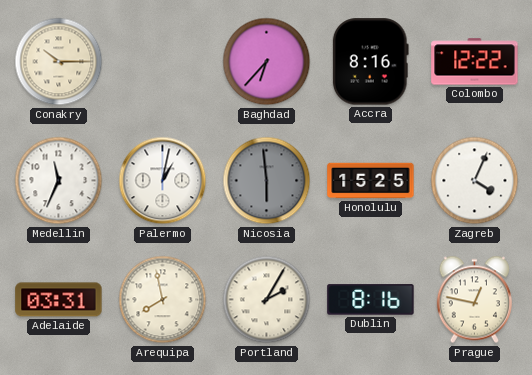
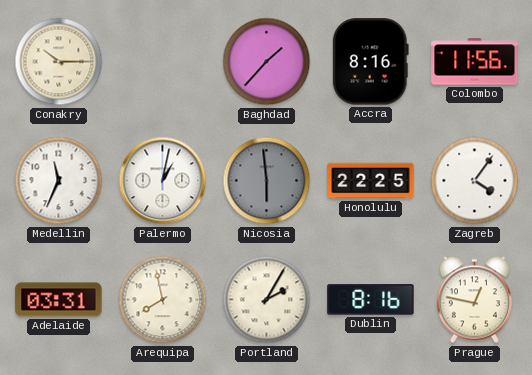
Baghdad: 6:37 -> 1:37 (267, 62)
Colombo: 12:22 -> 11:56 (475, 62)
Honolulu: 15:25 -> 22:25 (371, 181)
Zagreb: 4:04 -> 4:06 (475, 181)
